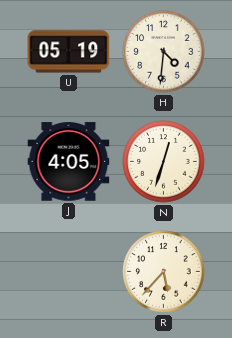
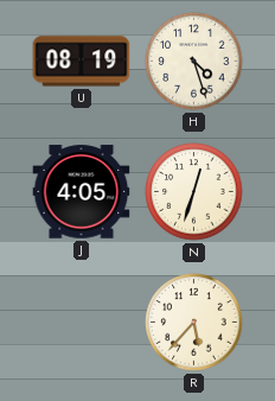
U: 05:19 -> 08:19 (82, 62)
H: 4:31 -> 4:27 (194, 62)
